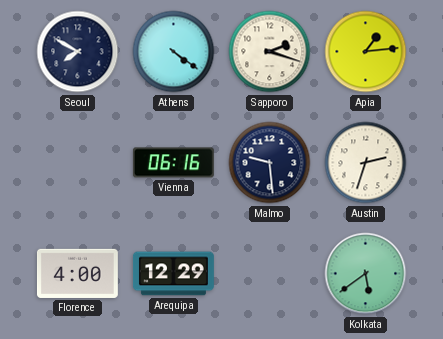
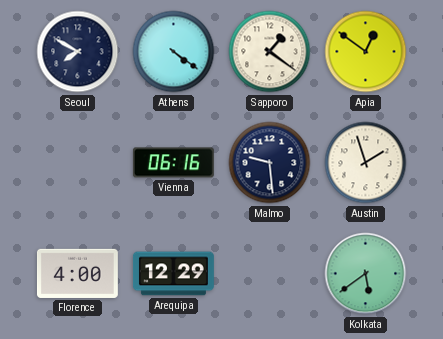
Sapporo: 2:18 -> 1:21 (270, 52)
Apia: 1:14 -> 12:51 (366, 52)
Austin: 2:33 -> 1:57 (366, 163)
